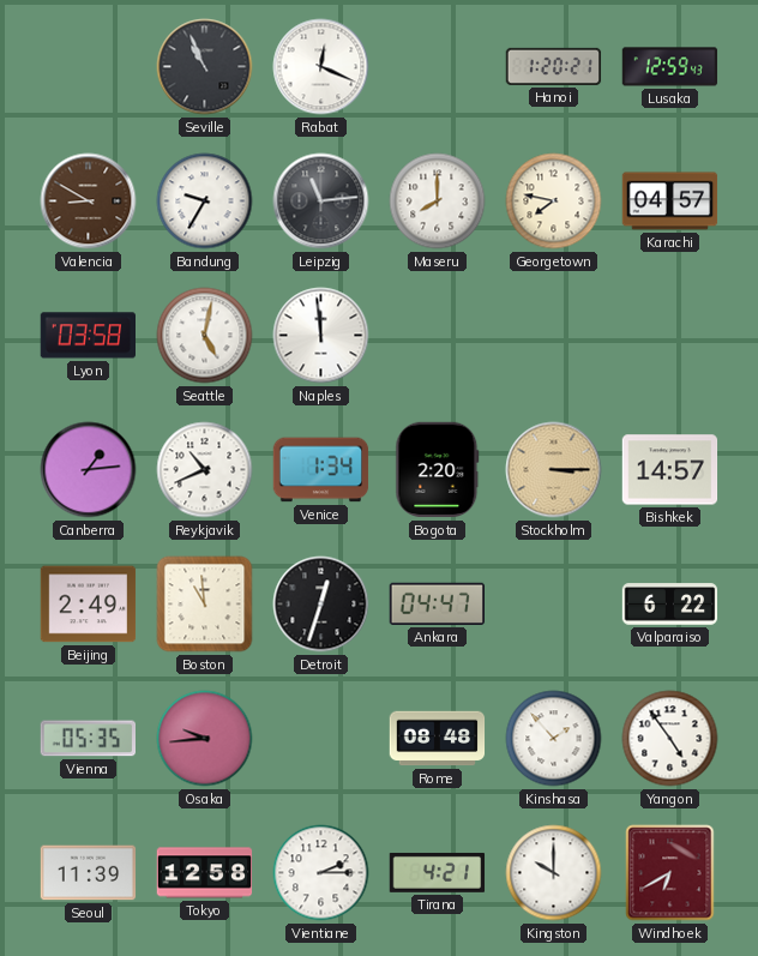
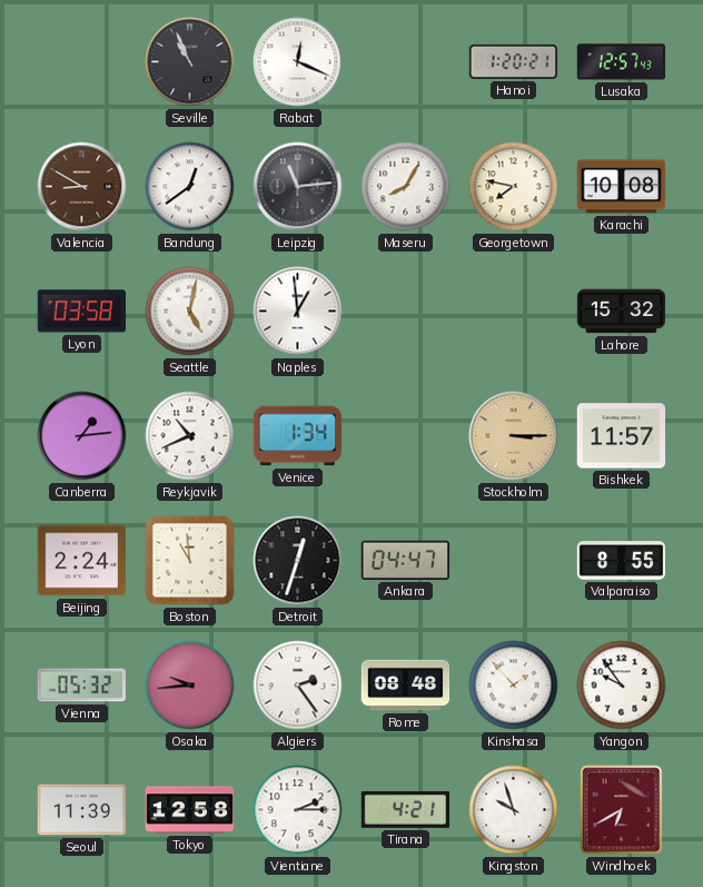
Lusaka: 12:59 -> 12:57 (622, 62)
Bandung: 9:35 -> 12:39 (190, 187)
Maseru: 8:00 -> 8:05 (406, 187)
Karachi: 04:57 -> 10:08 (622, 187)
Naples: 11:59 -> 12:59 (298, 312)
Lahore: none -> 15:32 (622, 312)
Bogota: 2:20 -> none (438, 470)
Bishkek: 14:57 -> 11:57 (622, 436)
Beijing: 2:49 -> 2:24 (82, 561)
Valparaiso: 6:22 -> 8:55 (622, 561)
Vienna: 05:35 -> 05:32 (81, 686)
Algiers: none -> 2:24 (298, 686)
Yangon: 4:54 -> 9:54 (622, 686)
Kingston: 10:00 -> 9:57 (514, 810)
